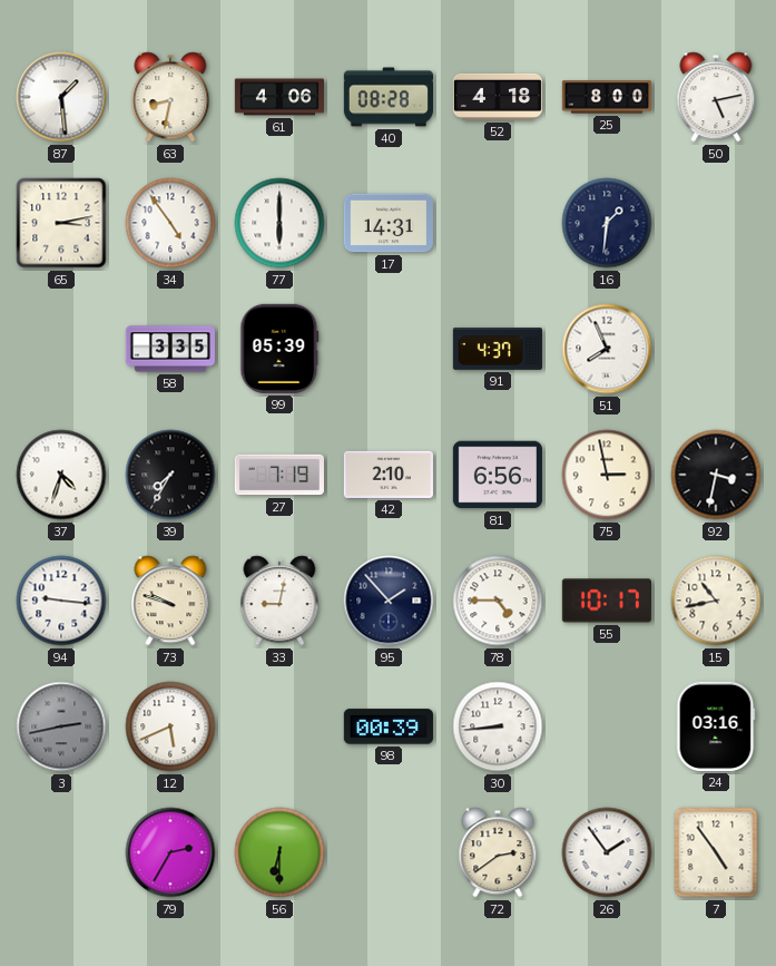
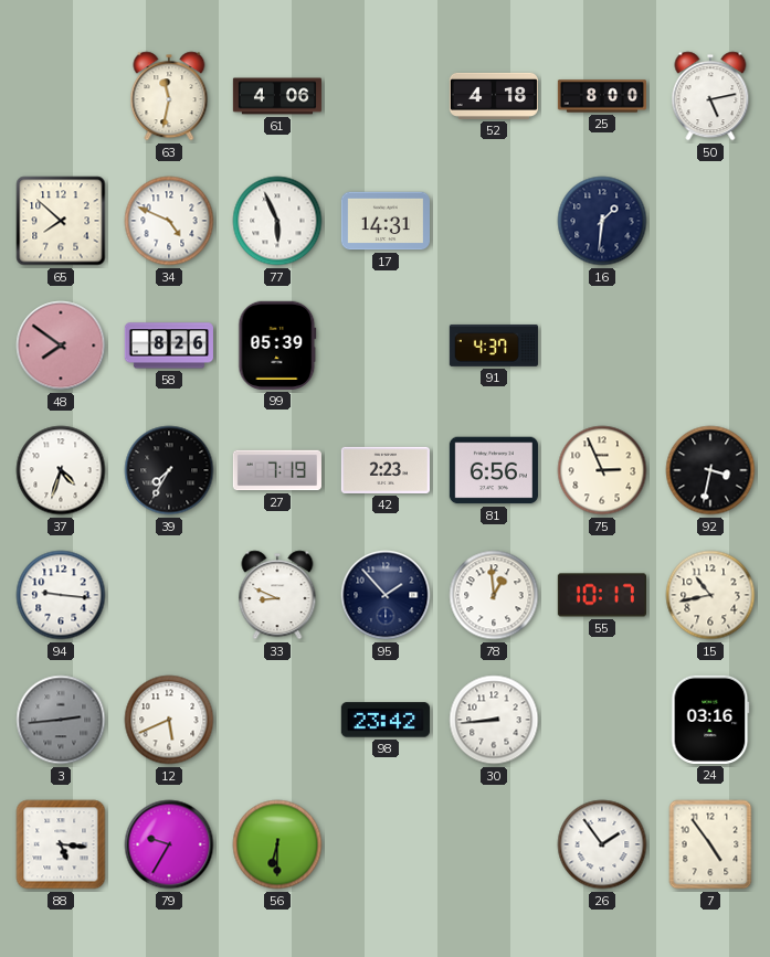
87: 1:29 -> none (61, 97)
63: 8:32 -> 11:32 (169, 96)
40: 08:28 -> none (387, 97)
65: 3:13 -> 7:52 (61, 221)
34: 4:54 -> 4:49 (169, 221)
77: 6:00 -> 5:56 (277, 221)
48: none -> 7:51 (61, 345)
58: 3:35 -> 8:26 (169, 345)
51: 7:56 -> none (607, 349)
42: 2:10 -> 2:23 (386, 470)
75: 2:58 -> 2:56 (602, 470)
73: 9:48 -> none (170, 601)
33: 9:02 -> 8:49 (277, 595)
78: 4:45 -> 12:59 (494, 595)
3: 2:43 -> 2:44 (61, 720)
98: 00:39 -> 23:42 (386, 720)
88: none -> 5:16 (61, 844)
79: 2:35 -> 9:35 (169, 844)
72: 2:39 -> none (498, 852)
